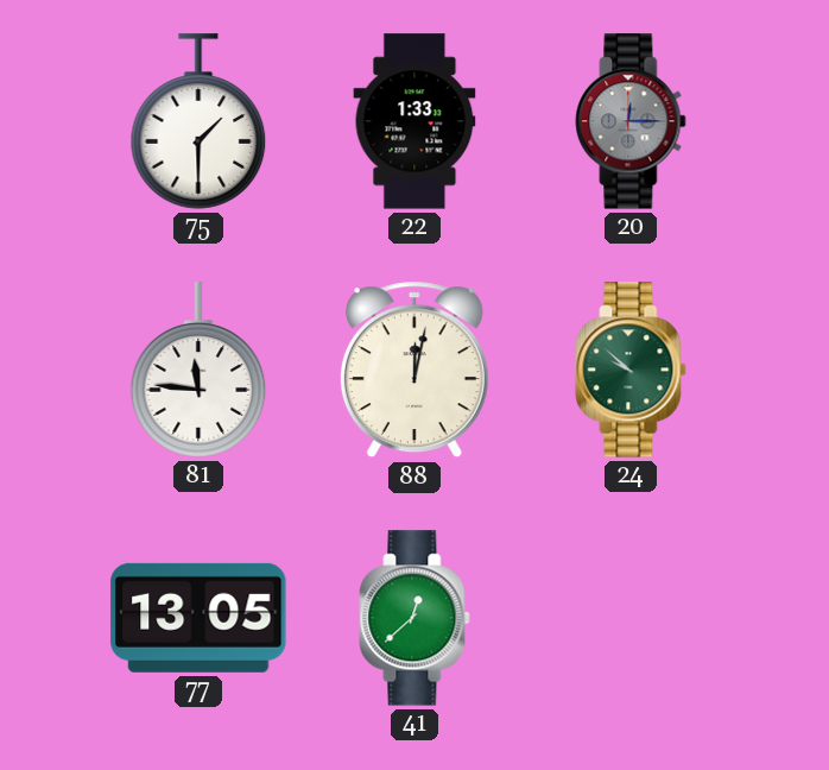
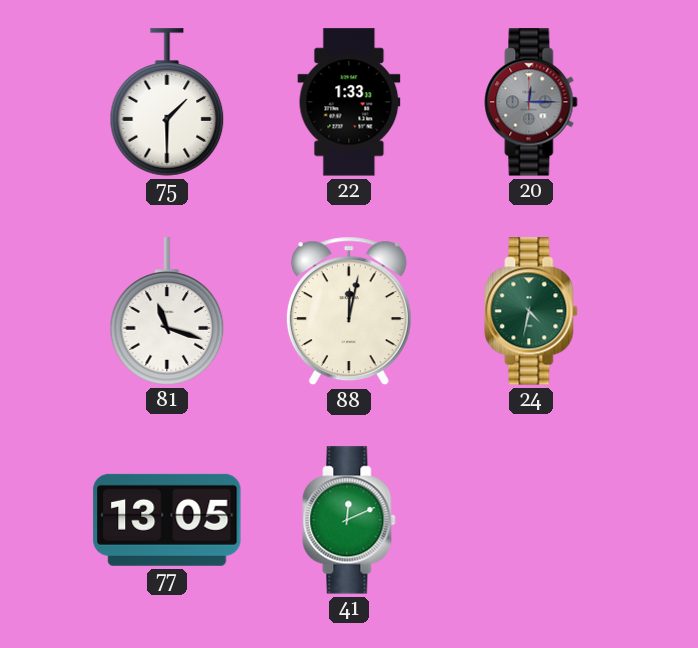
81: 11:46 -> 11:18 (167, 311)
24: 9:52 -> 4:32 (531, 311)
41: 12:38 -> 12:11 (349, 520)
